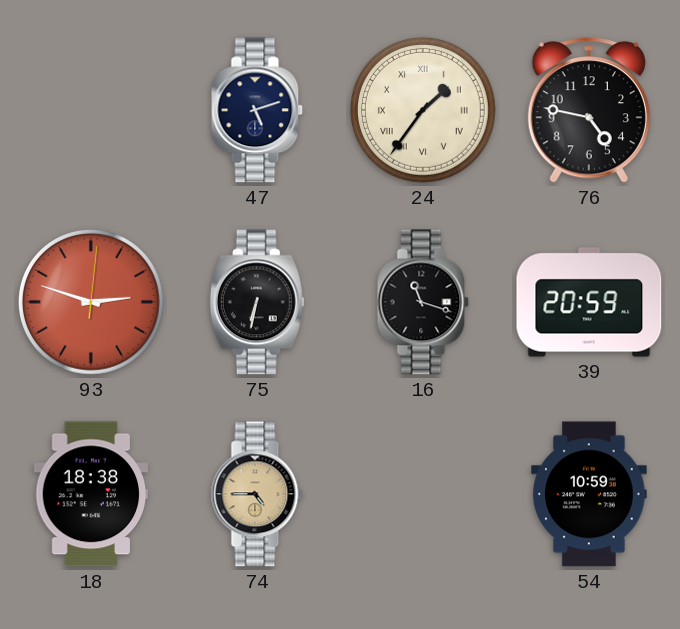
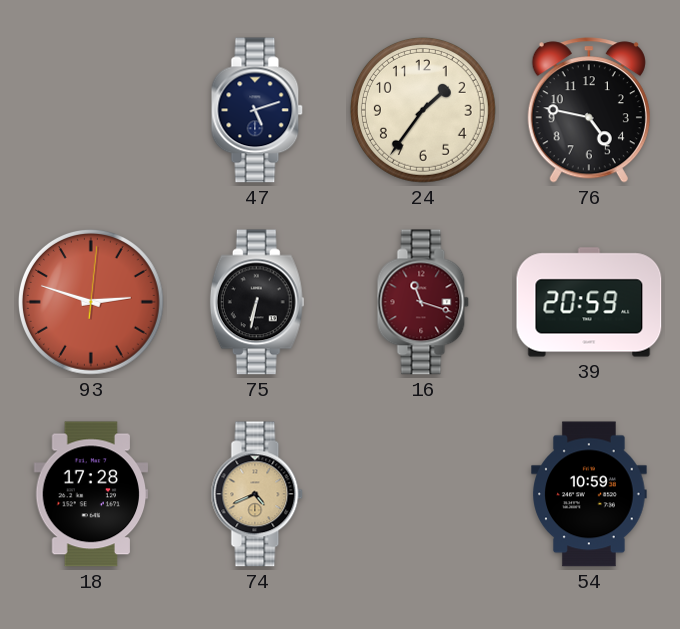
24 numerals: Roman -> Arabic (423, 110)
16 dial: black -> burgundy (423, 302)
18: 18:38 -> 17:28 (91, 494)
74: 4:45 -> 4:41 (257, 494)
